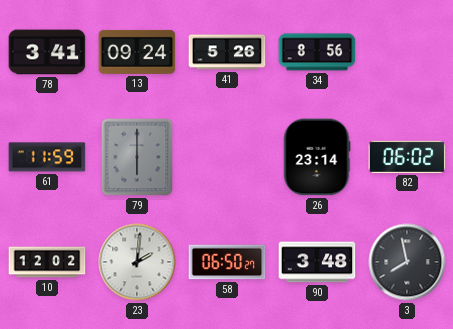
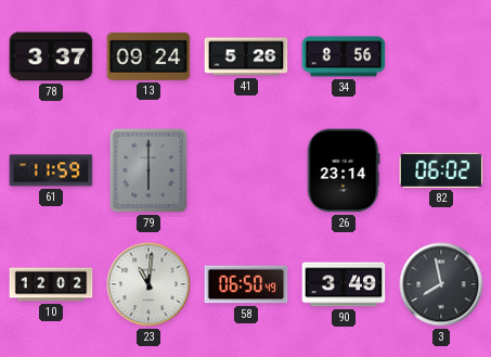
78: 3:41 -> 3:37 (51, 56)
23: 2:01 -> 11:01 (148, 284)
58: 06:50:27 -> 06:50:49 (246, 284)
90: 3:48 -> 3:49 (344, 284)
